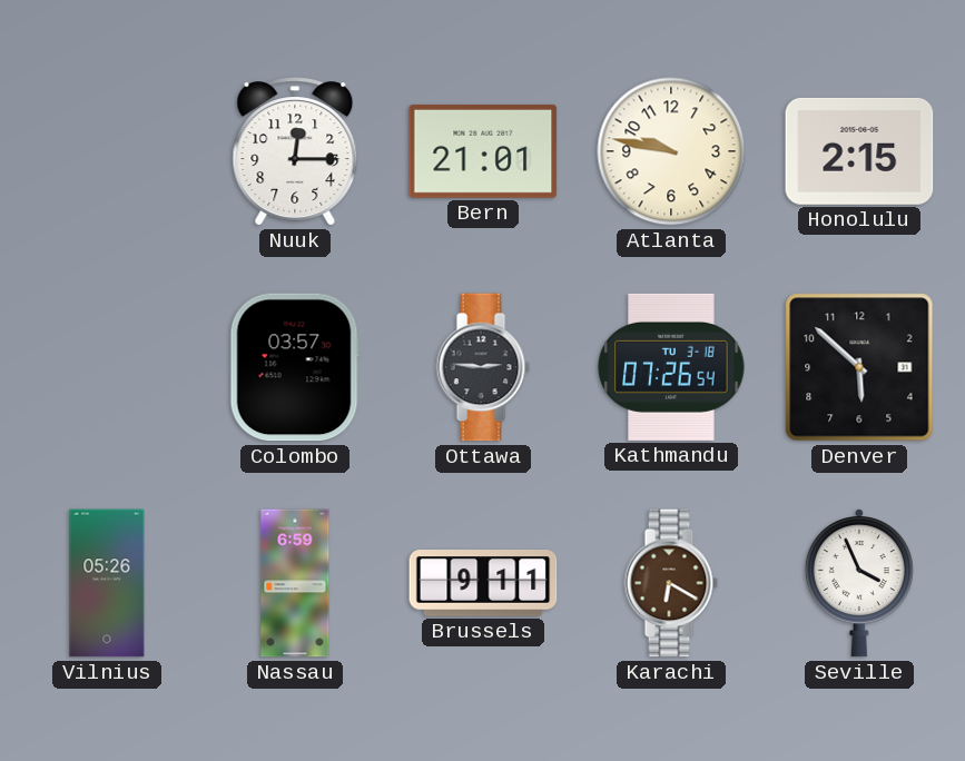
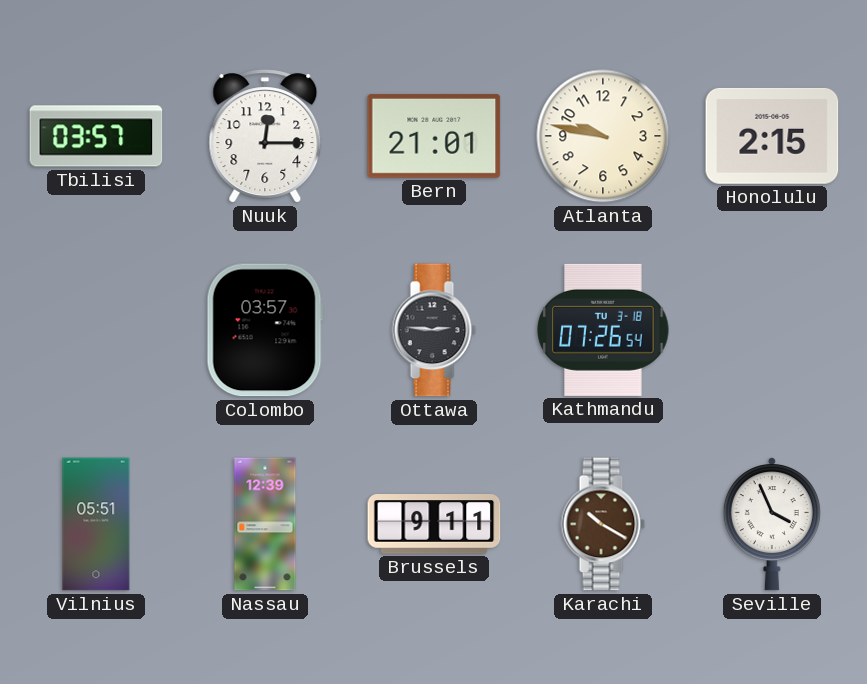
Tbilisi: none -> 03:57 (96, 136)
Denver: 5:52 -> none (859, 367)
Vilnius: 05:26 -> 05:51 (96, 524)
Nassau: 6:59 -> 12:39 (265, 524)
Karachi: 6:20 -> 10:20 (603, 524)
